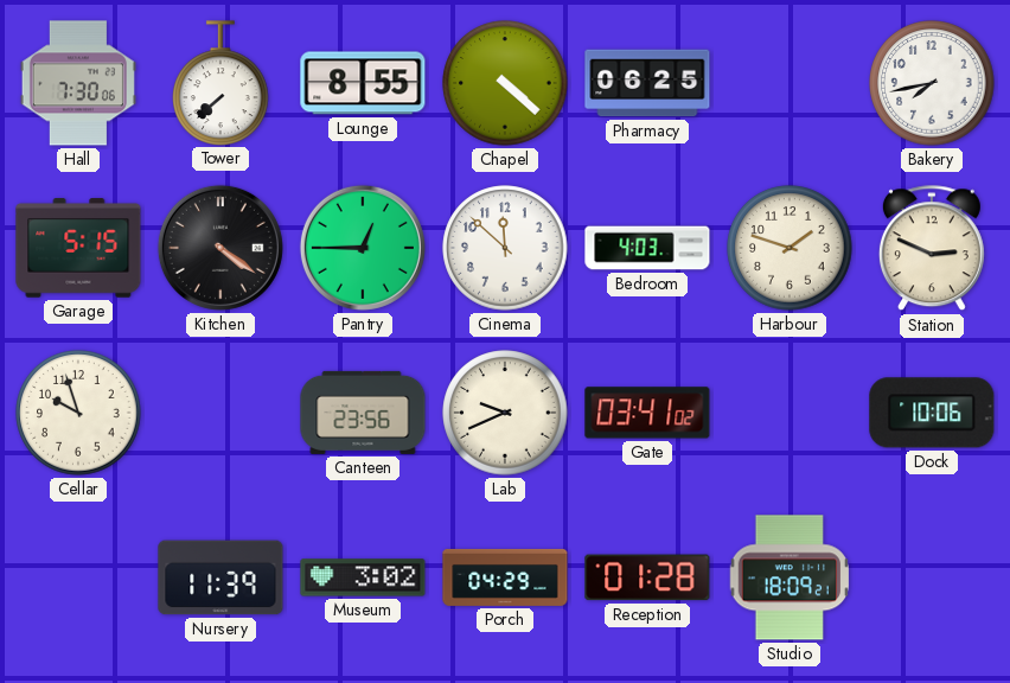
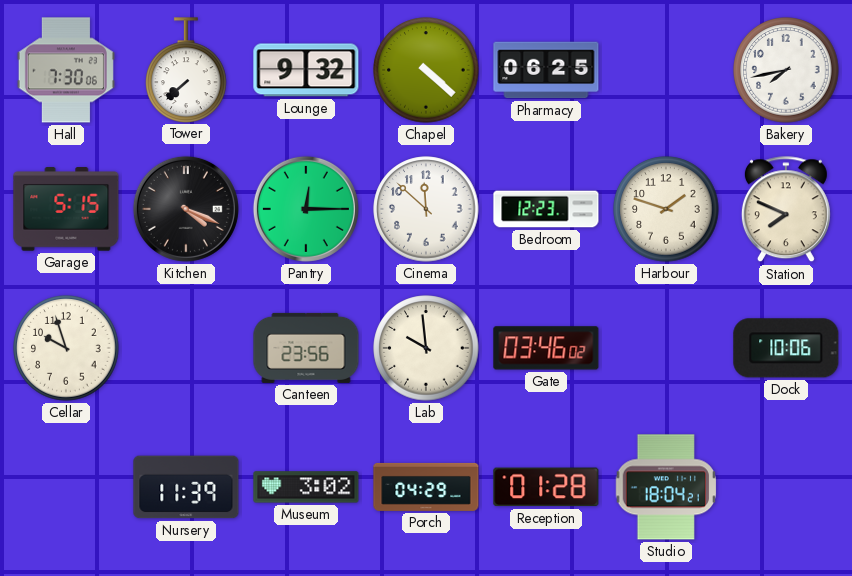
Lounge: 8:55 -> 9:32 (306, 70)
Kitchen: 4:21 -> 4:19 (186, 209)
Pantry: 12:45 -> 12:15 (306, 209)
Bedroom: 4:03 -> 12:23 (546, 209)
Station: 2:49 -> 7:49 (786, 210)
Lab: 9:41 -> 9:59 (426, 348)
Gate: 03:41 -> 03:46 (546, 348)
Studio: 18:09 -> 18:04 (665, 487)
